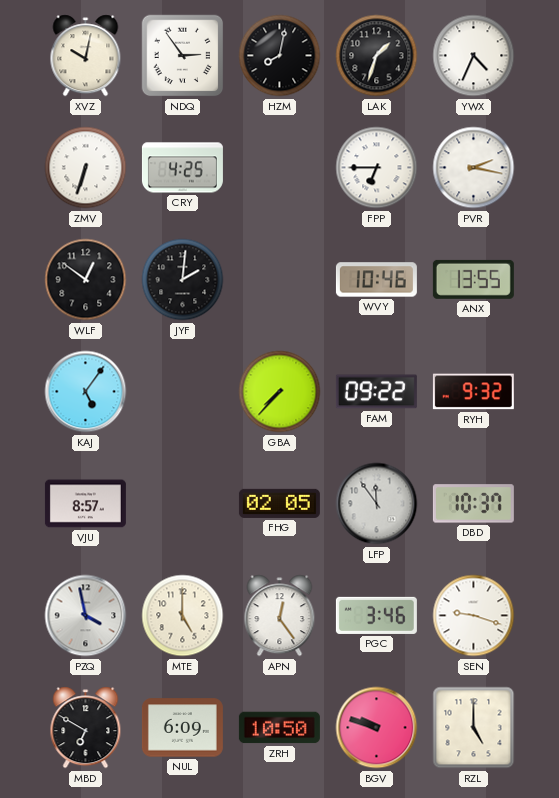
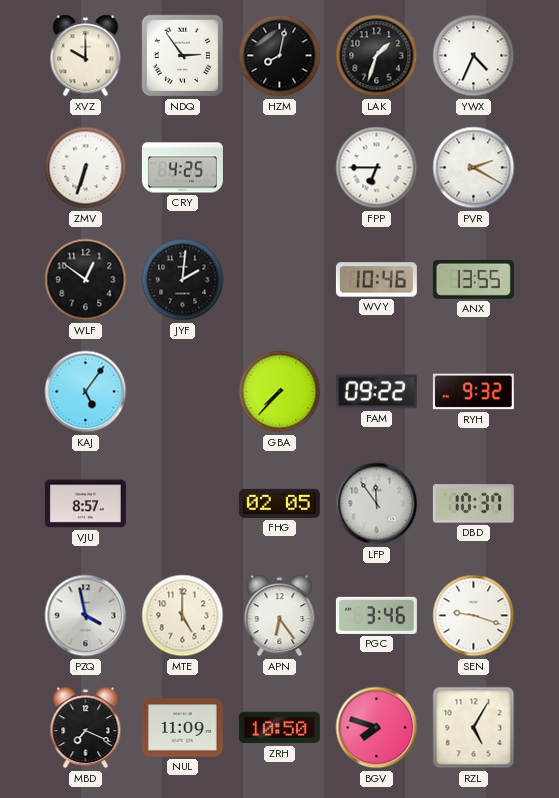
XVZ: 10:02 -> 10:00 (86, 56)
PVR: 2:17 -> 2:20 (474, 168)
APN: 12:24 -> 6:24 (280, 616)
MBD: 6:50 -> 7:19 (86, 728)
NUL: 6:09 -> 11:09 (182, 728)
BGV: 9:48 -> 7:48 (377, 728)
RZL: 5:00 -> 5:05 (474, 728)
